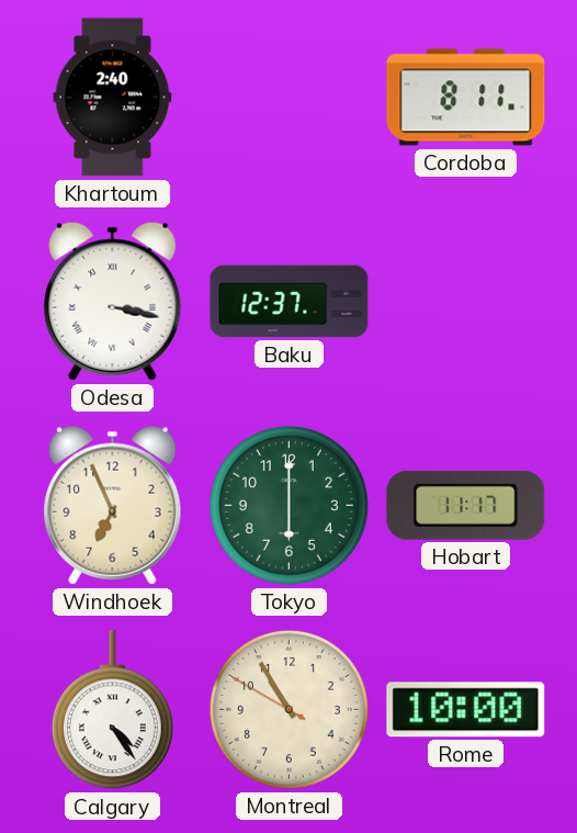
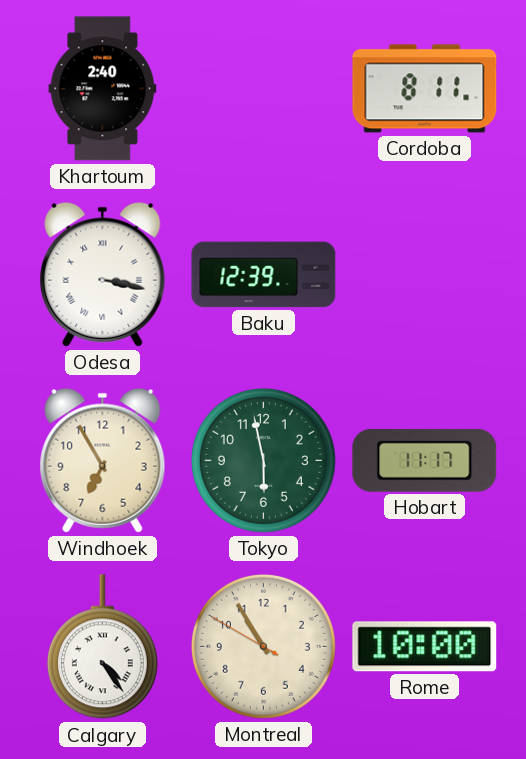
Baku: 12:37 -> 12:39 (264, 275)
Windhoek: 6:56 -> 6:55 (103, 460)
Tokyo: 6:00 -> 5:58 (263, 460)
